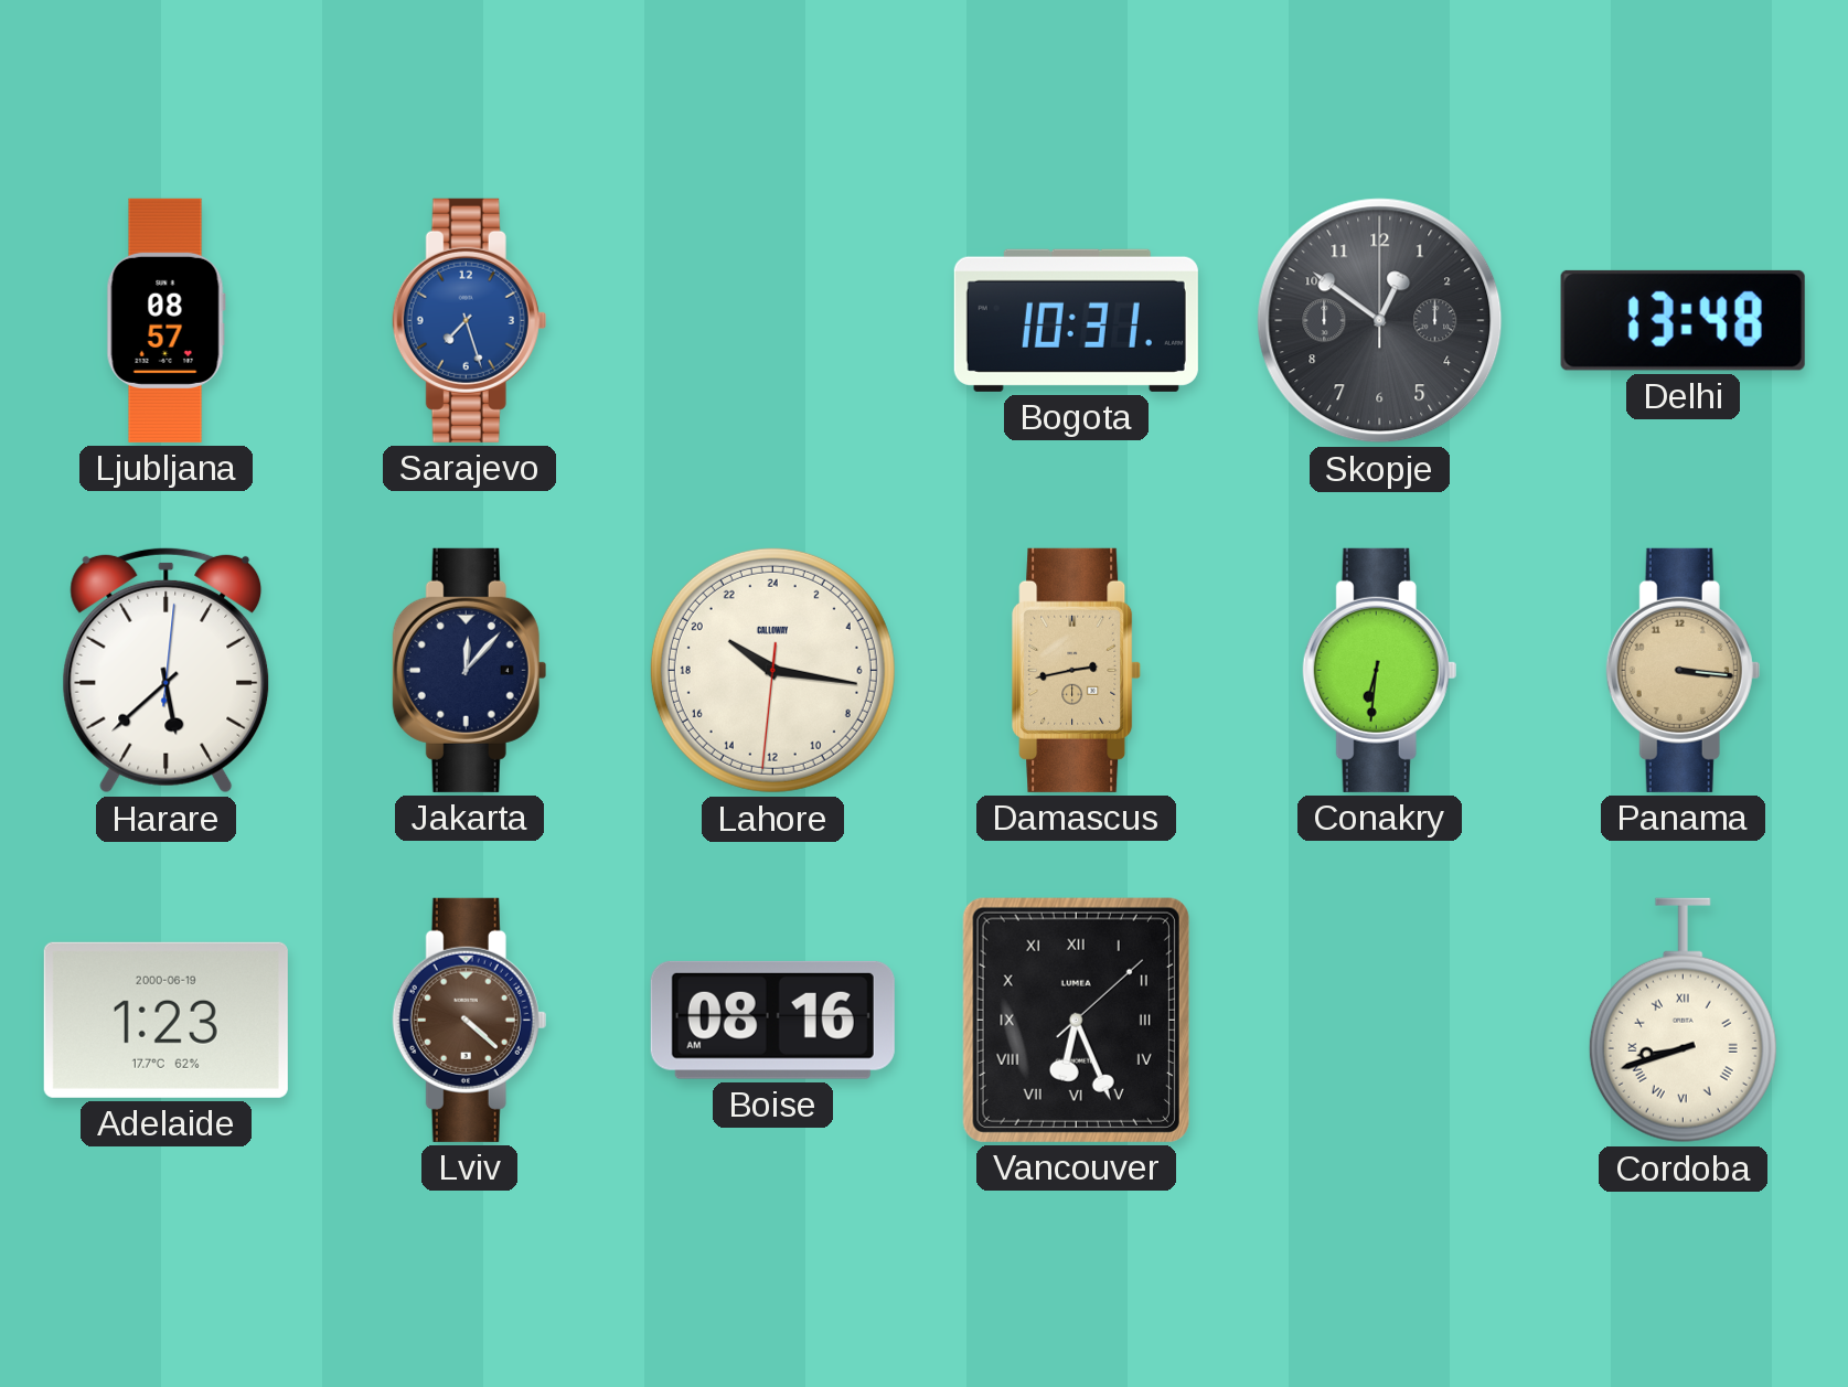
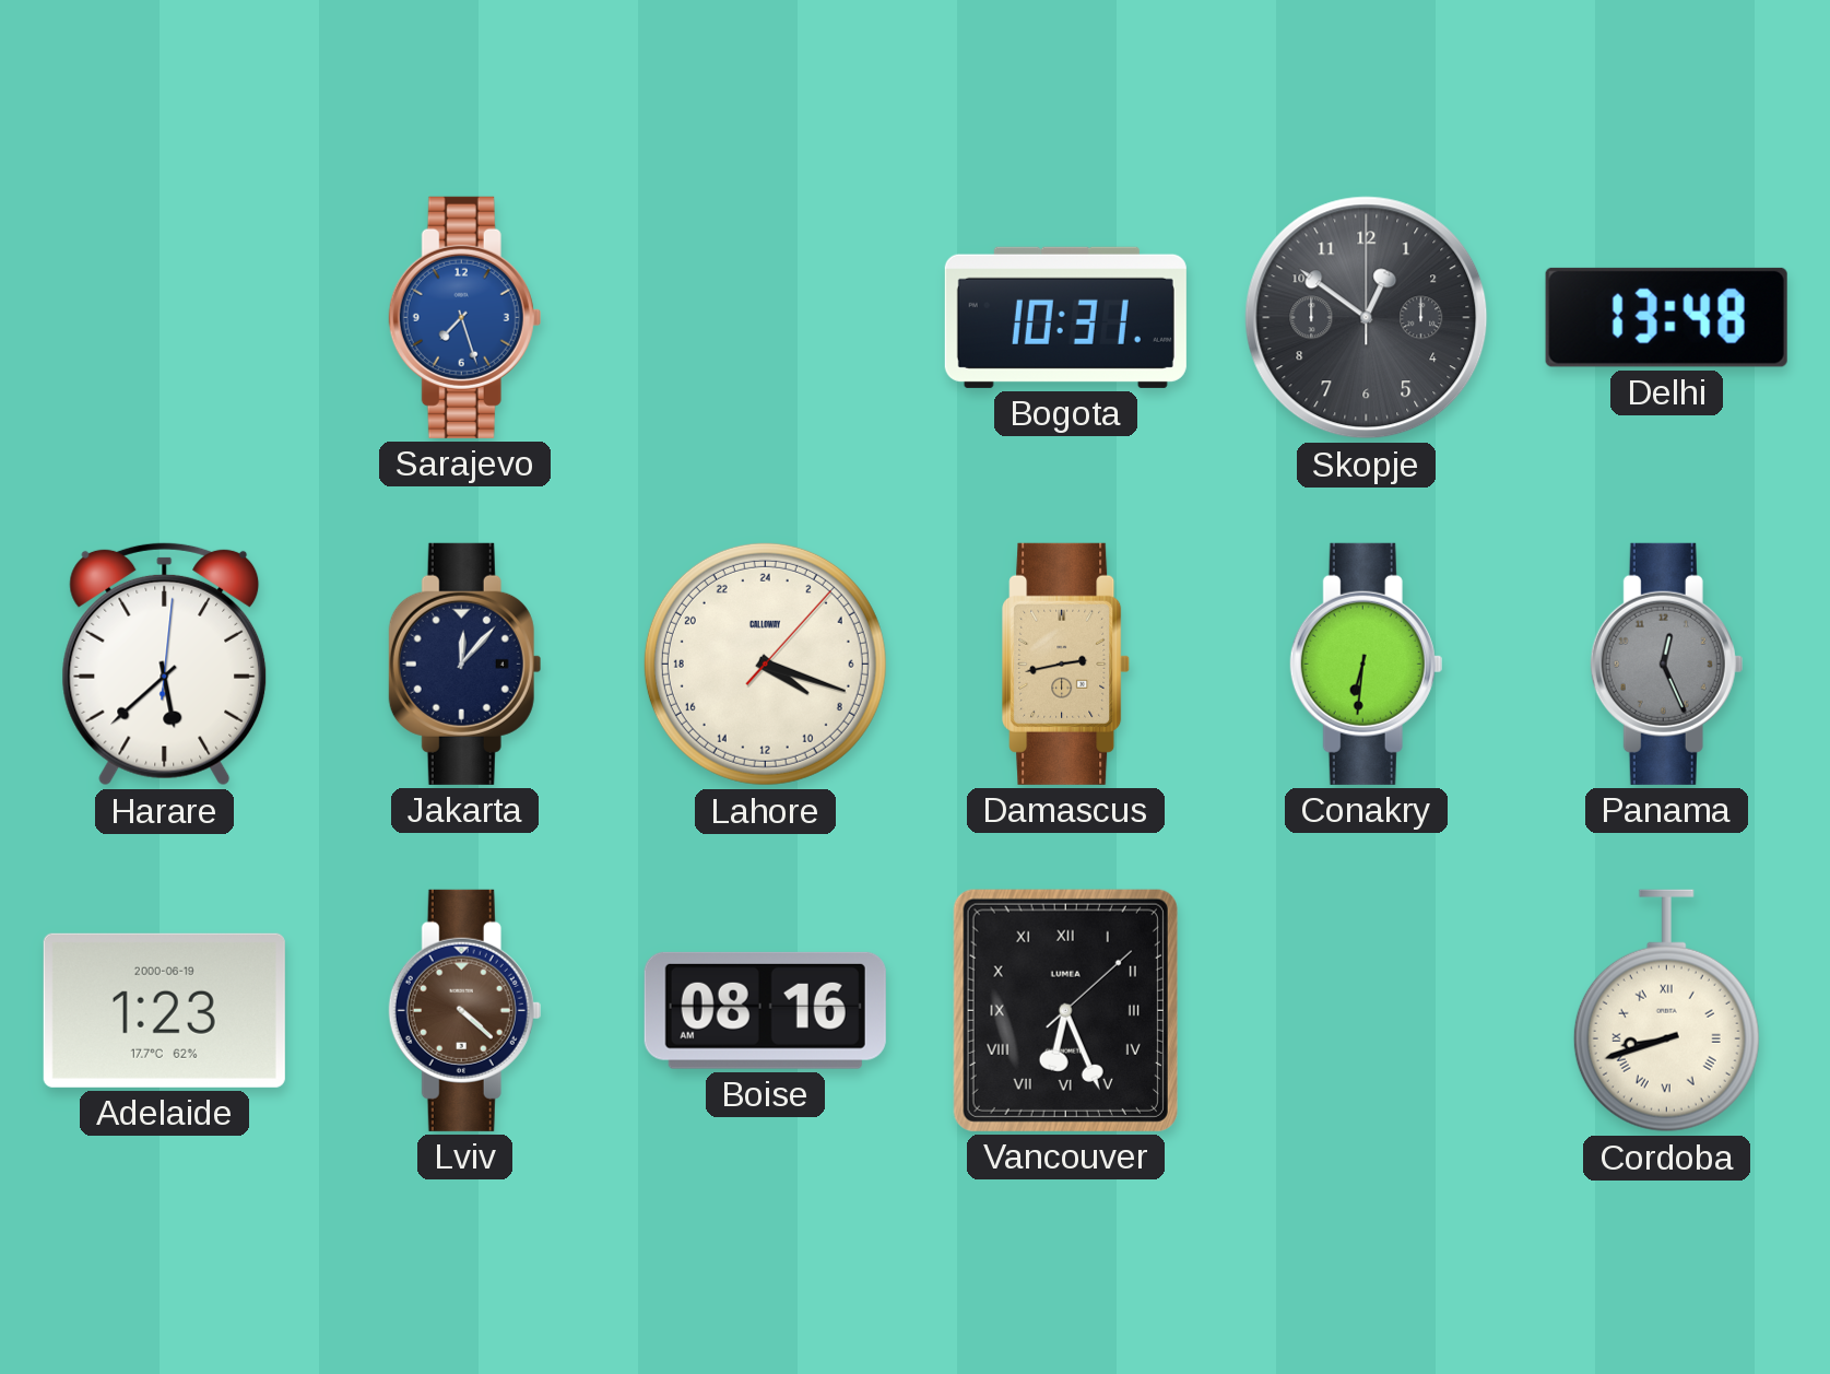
Ljubljana: 08:57 -> none (165, 320)
Lahore: 20:16 -> 8:18 (765, 663)
Panama: 3:16 -> 12:26 (1667, 663)
Panama dial: champagne -> grey (1667, 663)
